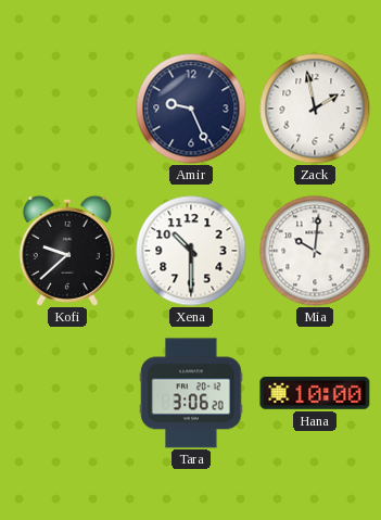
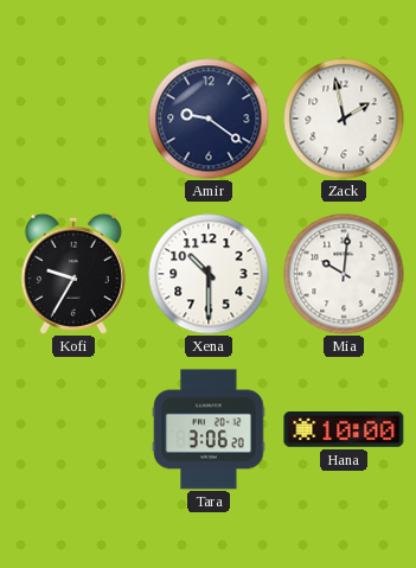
Amir: 9:26 -> 9:21 (209, 119)
Kofi: 9:38 -> 9:35 (73, 274)
